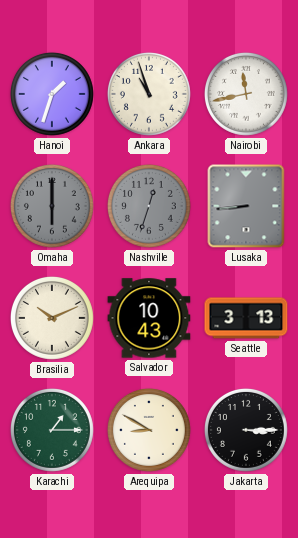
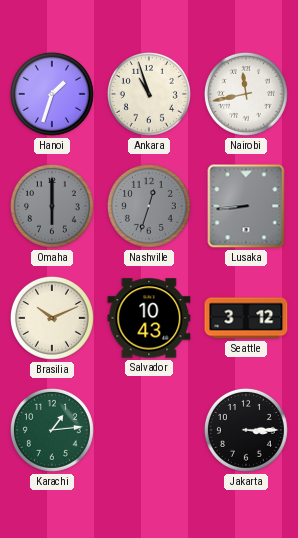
Seattle: 3:13 -> 3:12 (246, 318)
Karachi: 1:15 -> 1:14 (52, 430)
Arequipa: 8:50 -> none (149, 430)
